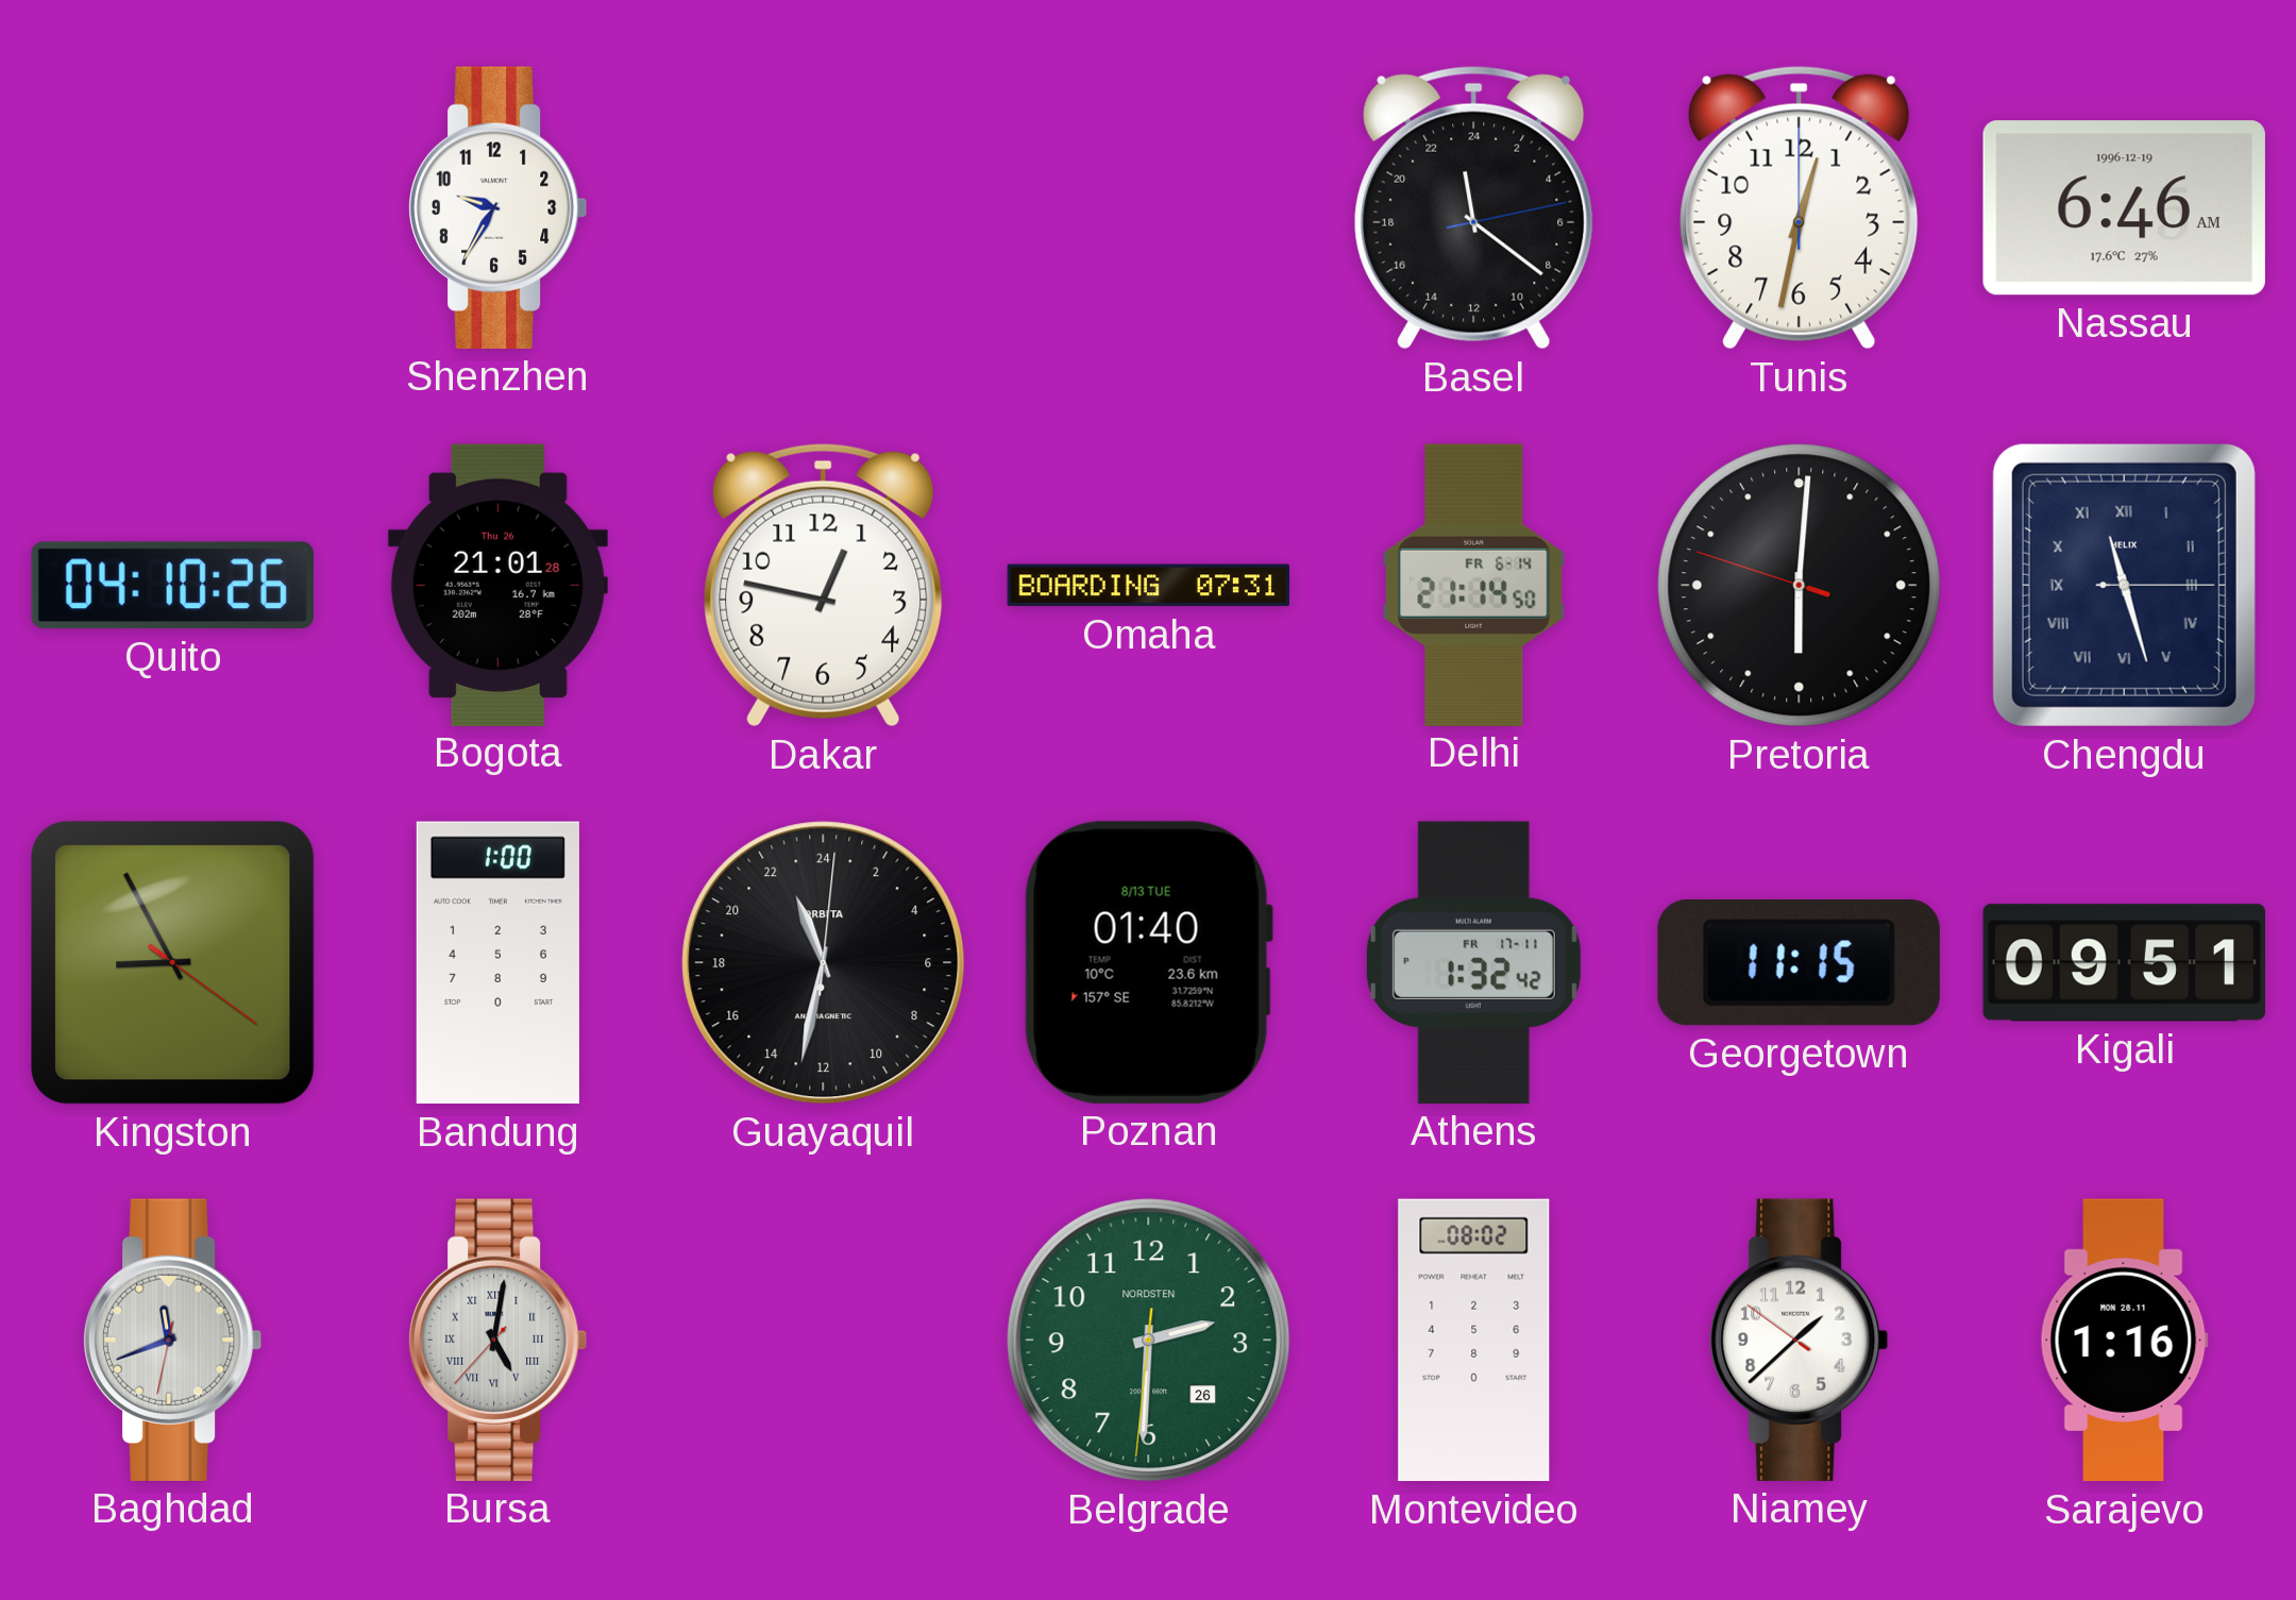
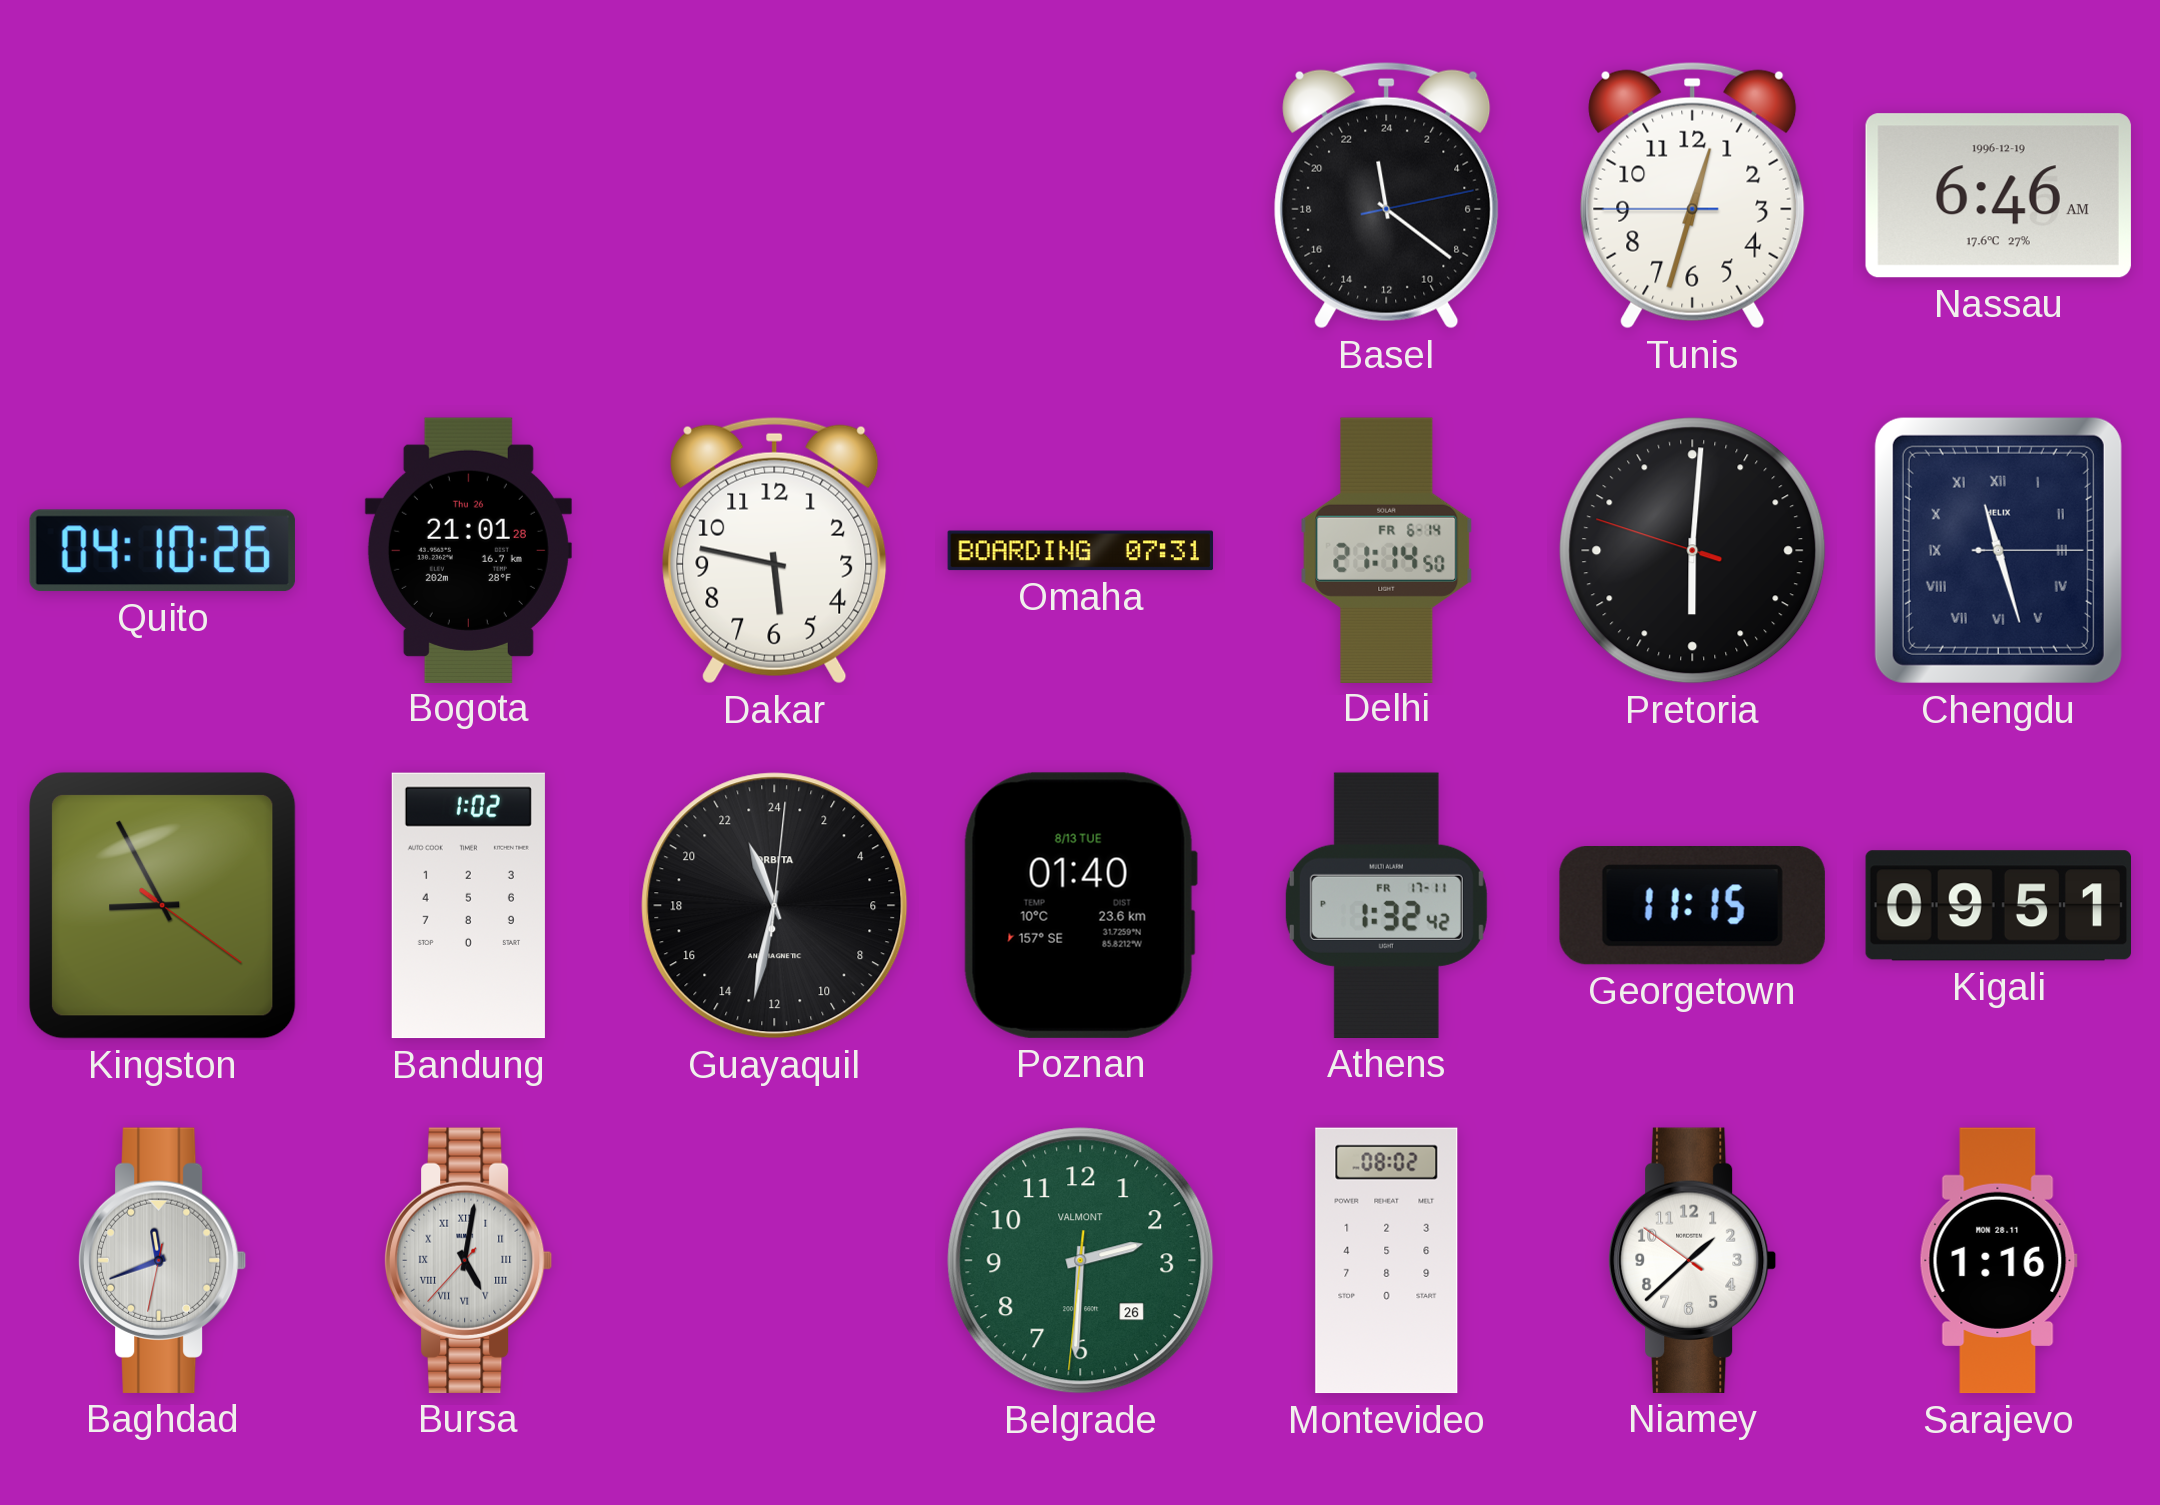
Shenzhen: 9:35 -> none (497, 207)
Tunis: 12:32:00 -> 12:32:45 (1693, 195)
Dakar: 12:47 -> 5:47 (775, 550)
Bandung: 1:00 -> 1:02 (468, 906)
Belgrade brand: NORDSTEN -> VALMONT (1081, 1261)
